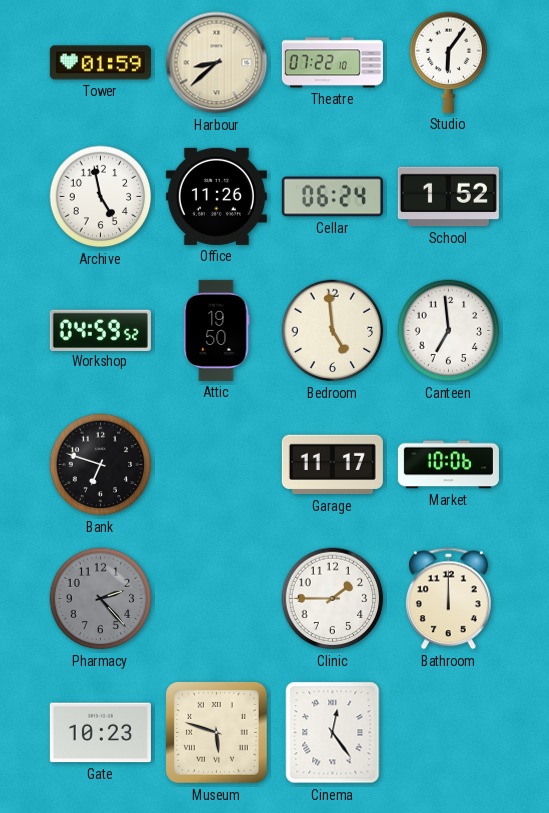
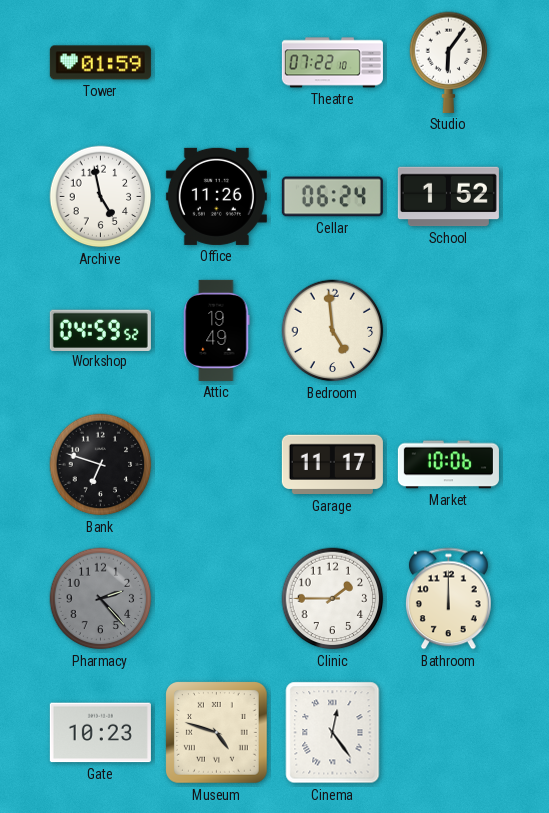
Harbour: 8:38 -> none (217, 63)
Attic: 19:50 -> 19:49 (217, 330)
Canteen: 6:59 -> none (449, 331)
Museum: 5:48 -> 4:48 (217, 733)
